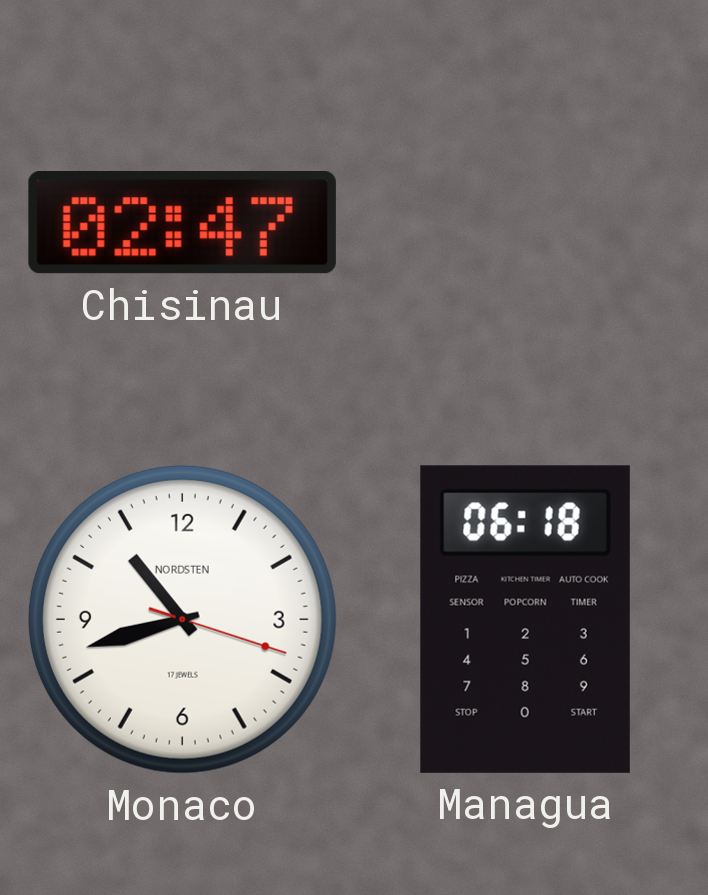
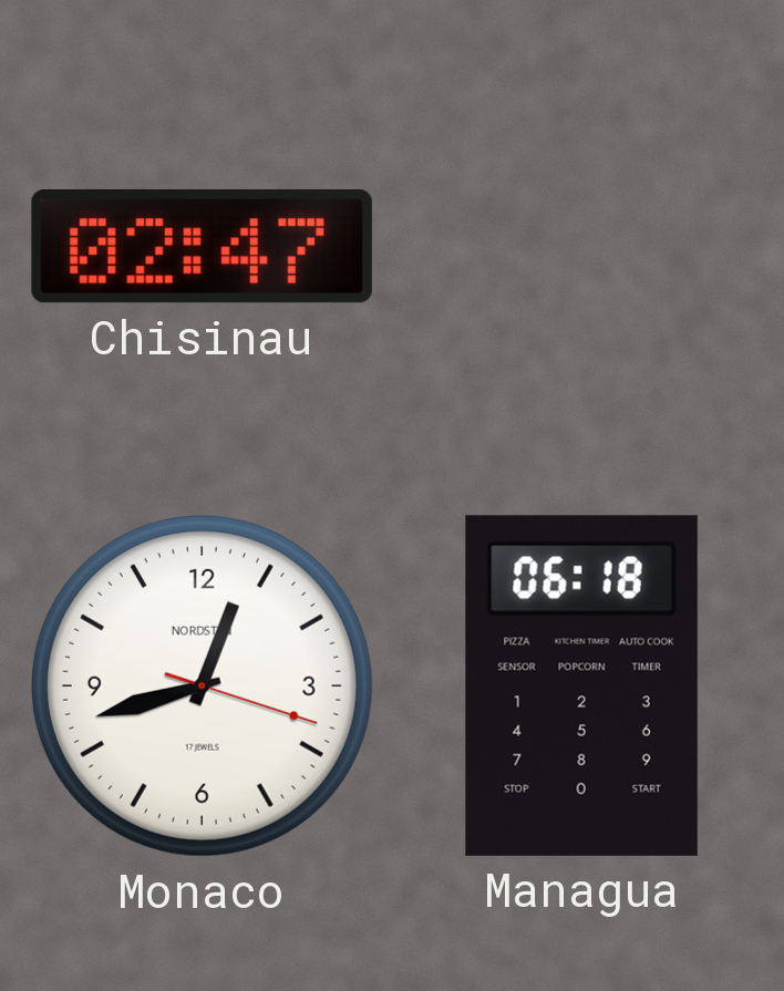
Monaco: 10:42 -> 12:42 (202, 685)
